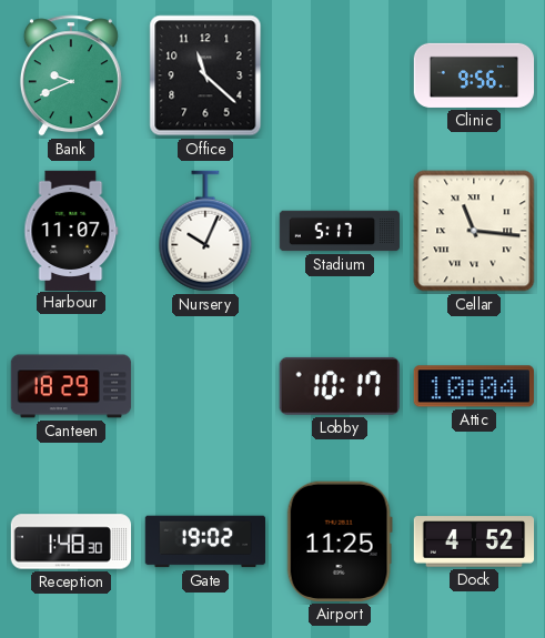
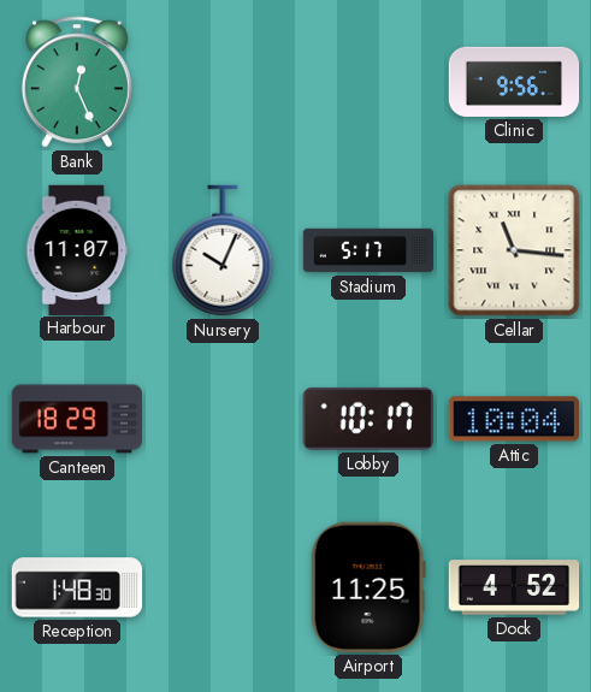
Bank: 9:41 -> 12:26 (77, 82)
Office: 11:22 -> none (205, 75)
Gate: 19:02 -> none (205, 541)
